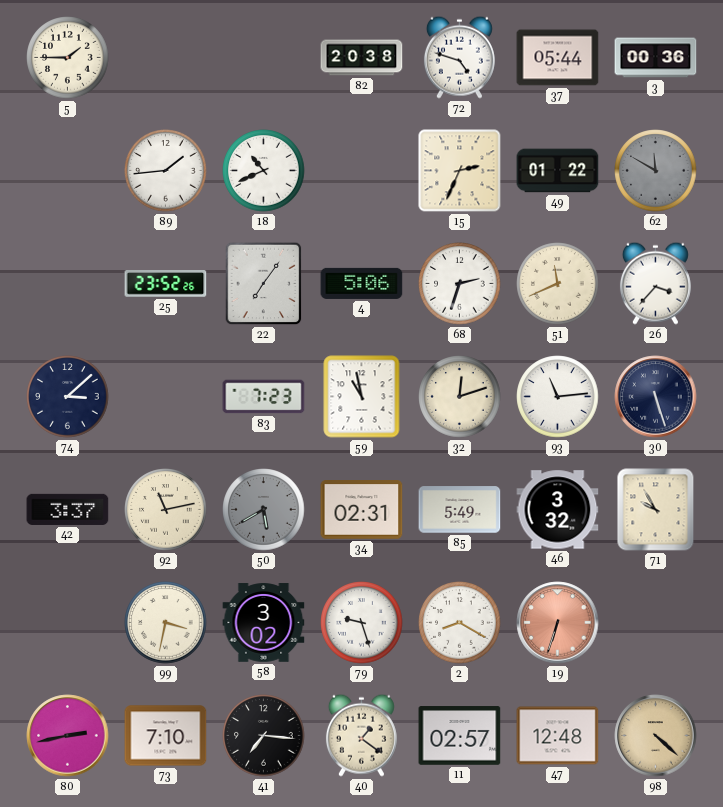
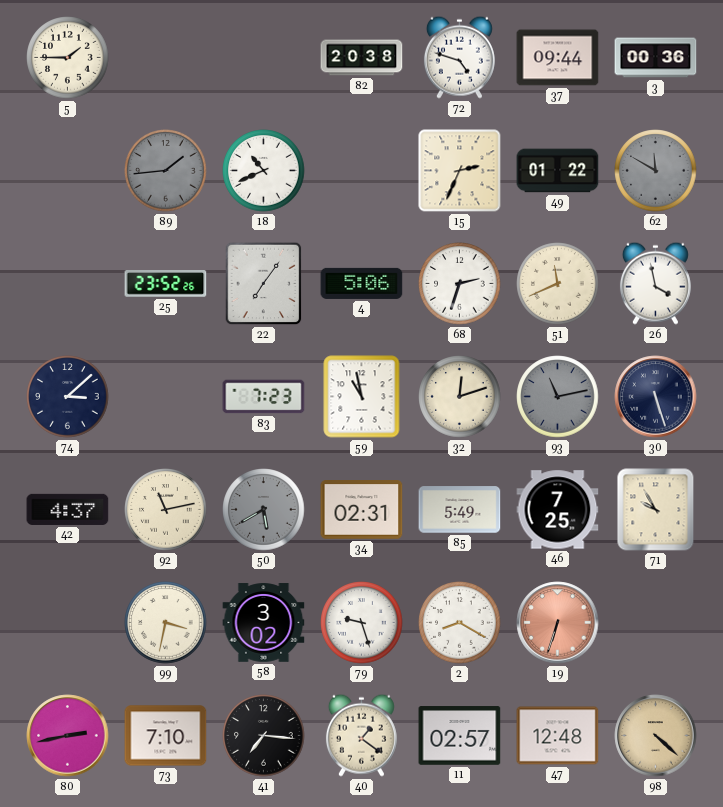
37: 05:44 -> 09:44 (558, 58)
89 dial: white -> grey (166, 171)
26: 3:37 -> 3:58 (655, 283)
93: 11:14 -> 11:13 (558, 397)
93 dial: white -> grey (558, 397)
42: 3:37 -> 4:37 (68, 509)
46: 3:32 -> 7:25 (558, 510)
